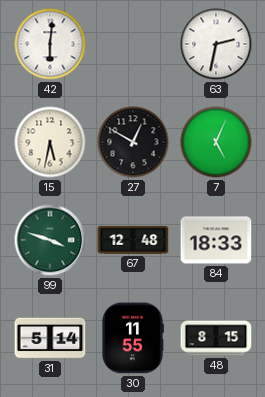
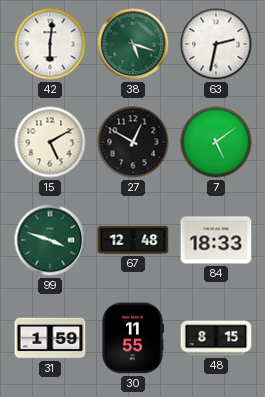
38: none -> 5:18 (133, 44)
15: 5:32 -> 5:10 (50, 142)
7: 5:04 -> 5:09 (216, 142)
31: 5:14 -> 1:59 (50, 338)
